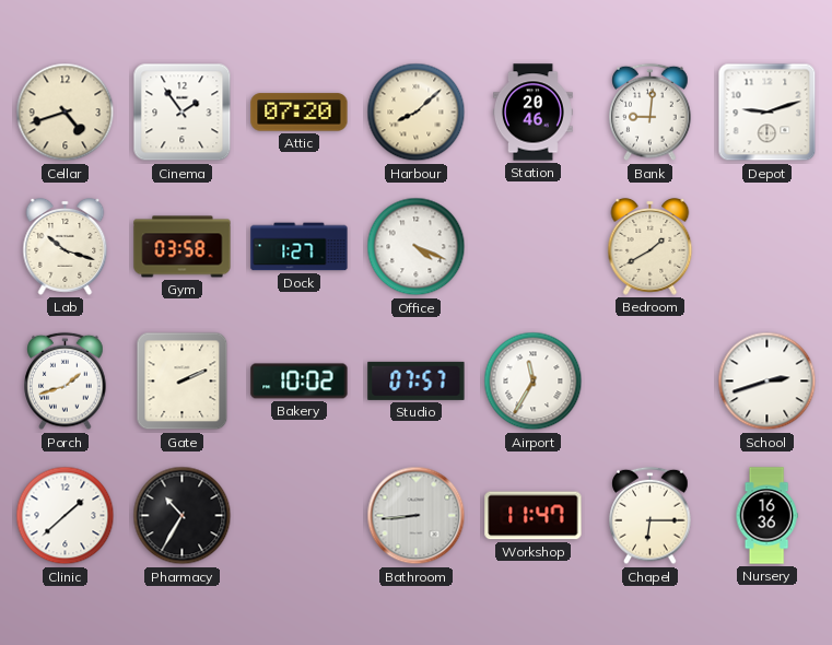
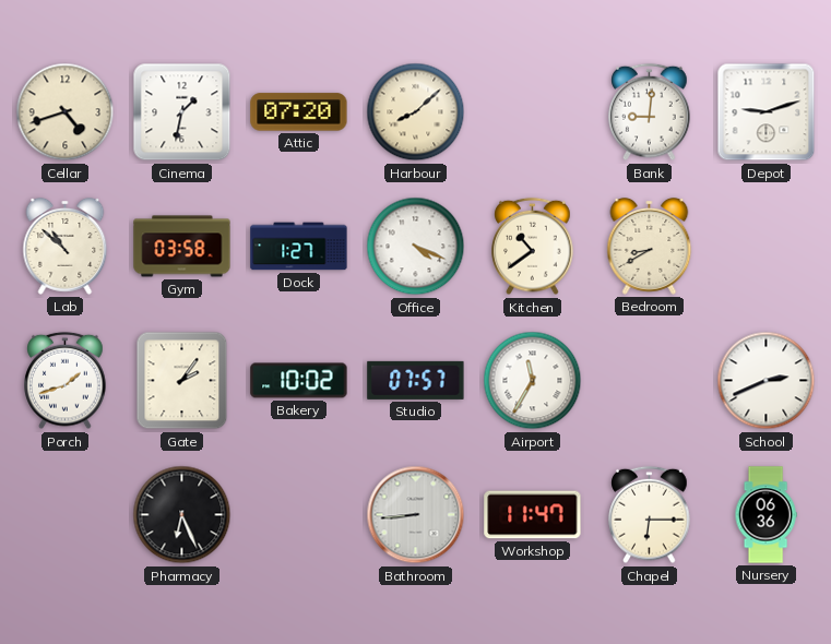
Cinema: 1:54 -> 1:32 (182, 112)
Station: 20:46 -> none (532, 113)
Lab: 10:18 -> 10:52 (66, 247)
Kitchen: none -> 10:39 (533, 247)
Bedroom: 1:40 -> 8:40 (650, 247)
Gate: 2:11 -> 2:06 (182, 381)
School: 2:42 -> 2:41 (767, 381)
Clinic: 1:38 -> none (66, 516)
Pharmacy: 10:35 -> 6:26 (182, 515)
Nursery: 16:36 -> 06:36 (765, 515)
